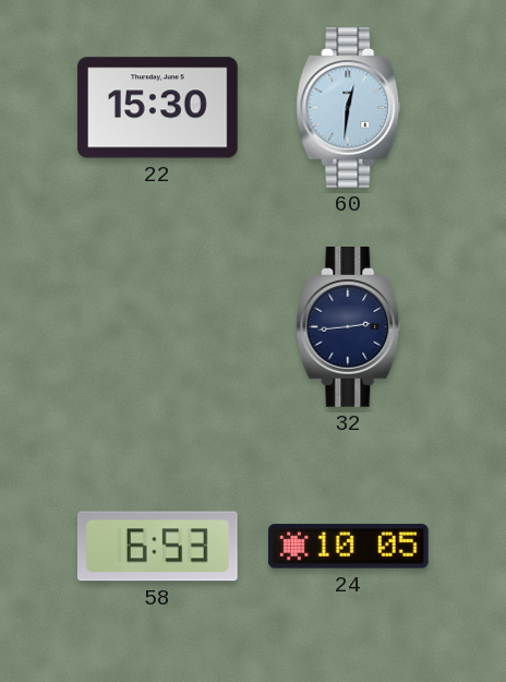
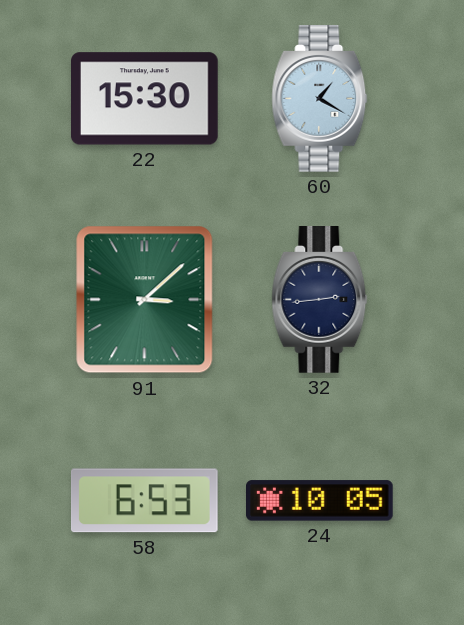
60: 12:31 -> 1:20 (320, 99)
91: none -> 3:08 (145, 300)
